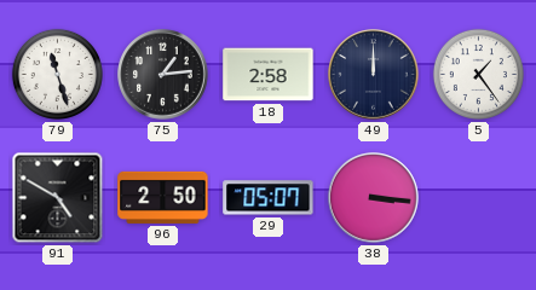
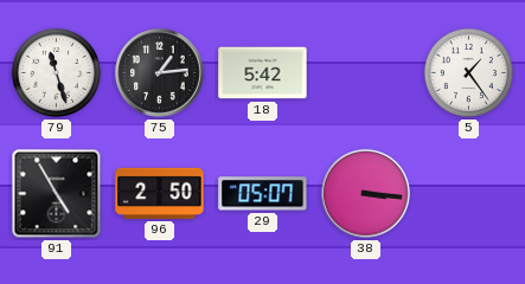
18: 2:58 -> 5:42 (263, 73)
49: 12:00 -> none (374, 75)
91: 4:50 -> 4:55 (57, 194)
